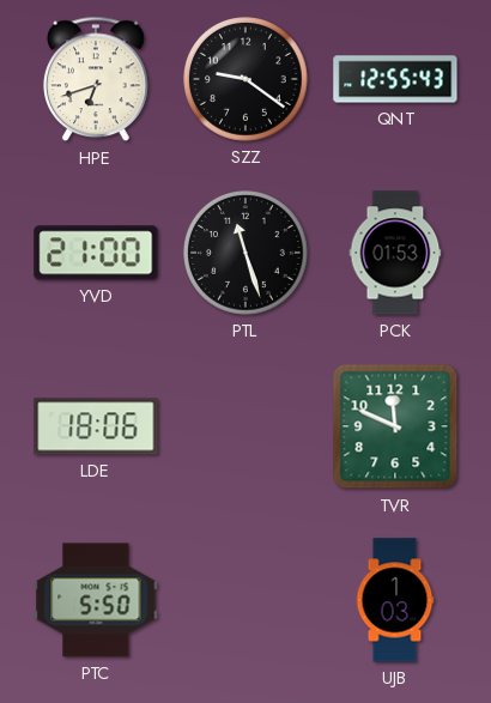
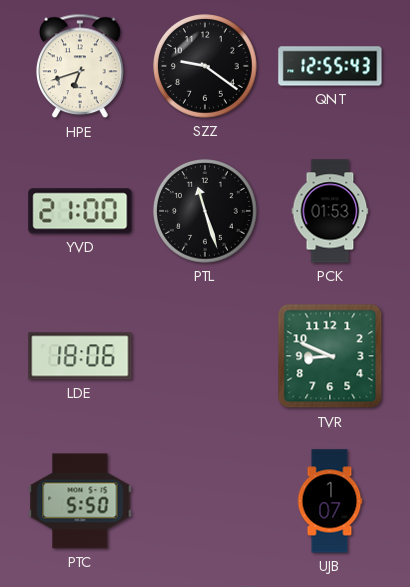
TVR: 11:49 -> 8:49 (330, 356)
UJB: 1:03 -> 1:07 (330, 501)
